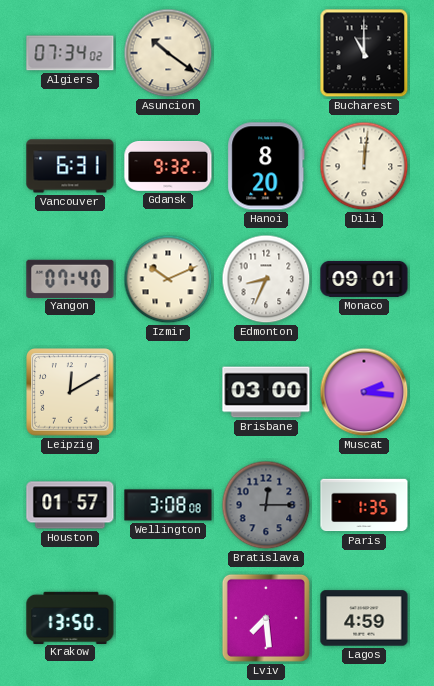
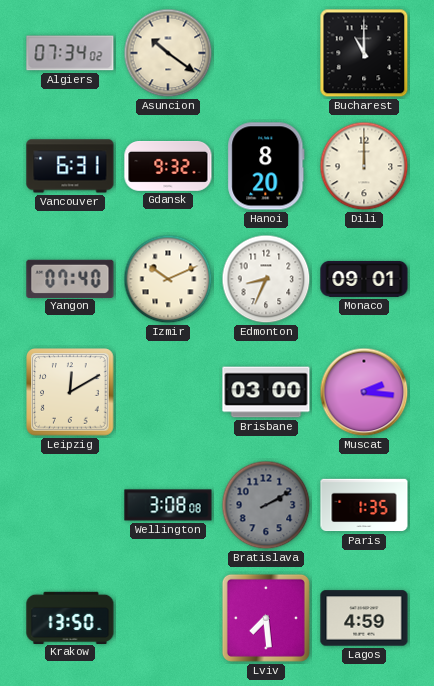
Dili: 12:01 -> 12:00 (364, 166)
Houston: 01:57 -> none (70, 505)
Bratislava: 12:15 -> 2:10 (266, 505)
